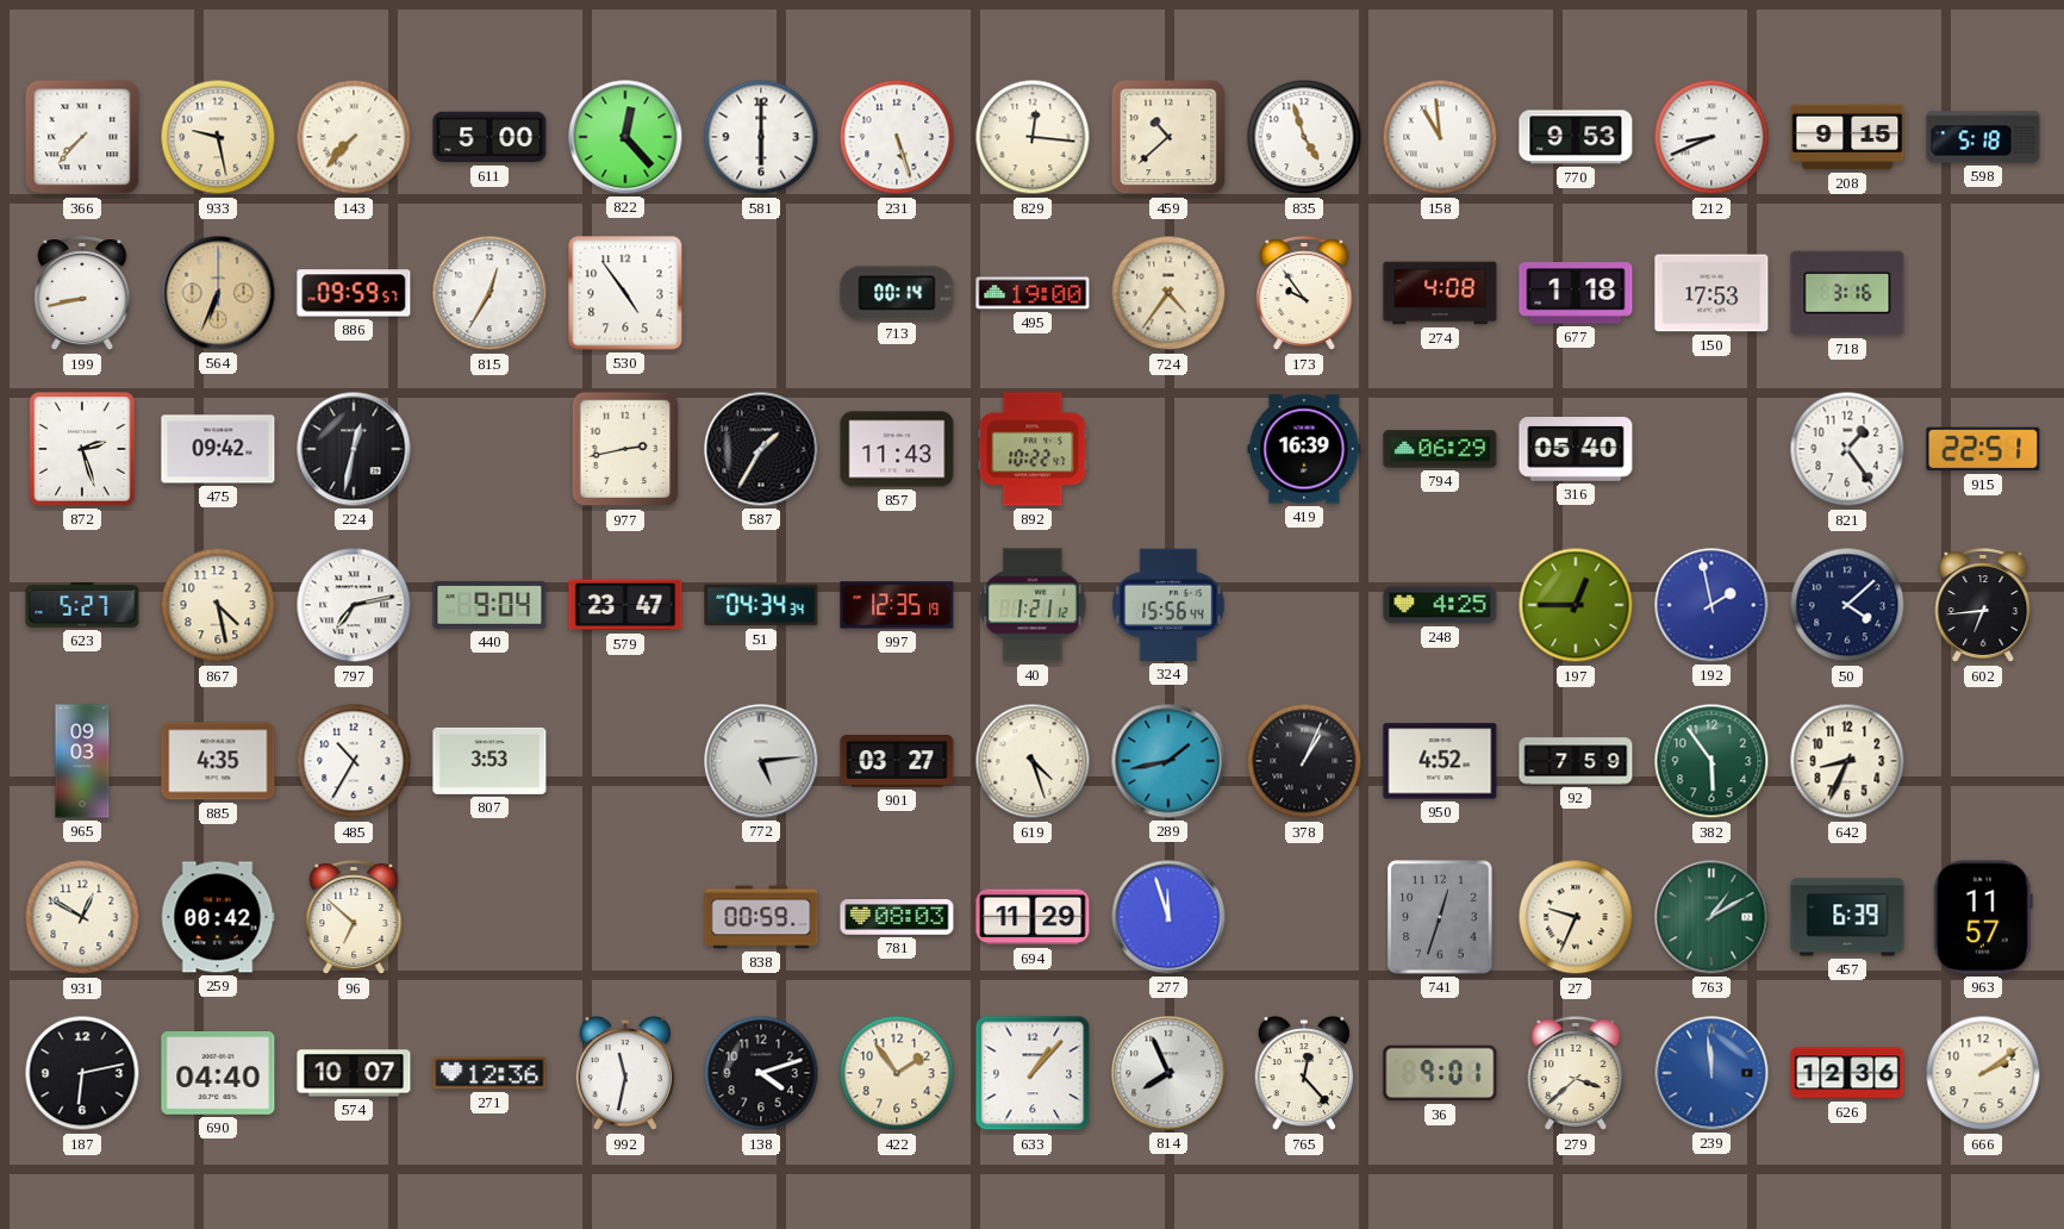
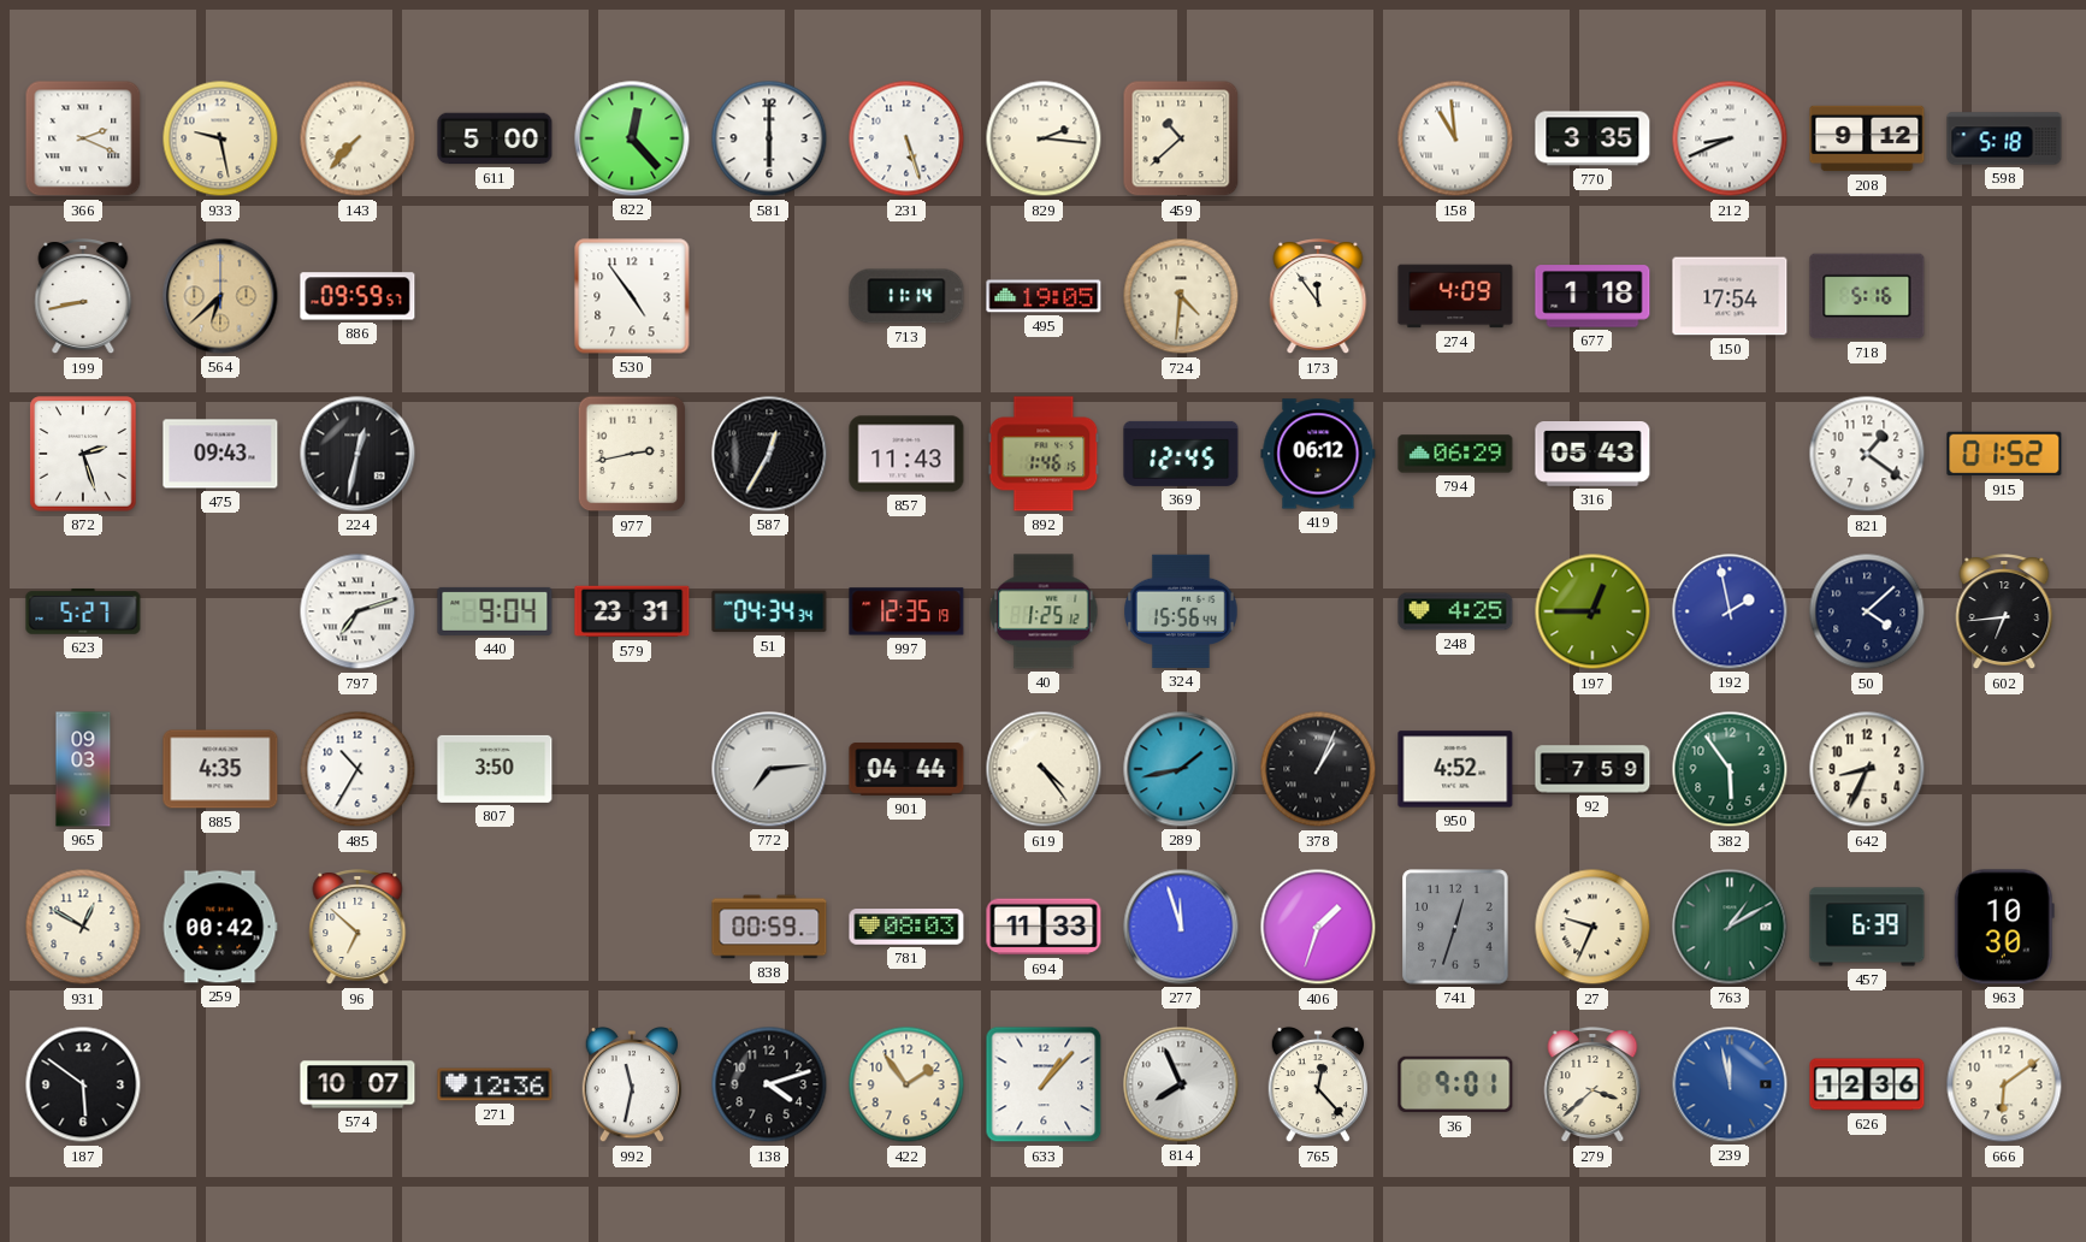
366: 7:37 -> 2:19 (83, 138)
829: 12:16 -> 2:16 (1044, 138)
835: 4:57 -> none (1304, 137)
770: 9:53 -> 3:35 (1592, 138)
208: 9:15 -> 9:12 (1867, 138)
564: 6:34 -> 6:38 (220, 296)
815: 12:35 -> none (490, 293)
713: 00:14 -> 11:14 (906, 296)
495: 19:00 -> 19:05 (1044, 296)
724: 4:36 -> 4:31 (1181, 296)
173: 9:54 -> 11:54 (1318, 297)
274: 4:08 -> 4:09 (1455, 296)
150: 17:53 -> 17:54 (1730, 296)
718: 3:16 -> 5:16 (1867, 296)
475: 09:42 -> 09:43 (220, 454)
587: 1:35 -> 12:35 (769, 454)
892: 10:22 -> 1:46 (1044, 454)
369: none -> 12:45 (1181, 454)
419: 16:39 -> 06:12 (1318, 454)
316: 05:40 -> 05:43 (1592, 455)
821: 1:24 -> 1:21 (1867, 454)
915: 22:51 -> 01:52 (2004, 454)
867: 4:28 -> none (218, 605)
797: 7:13 -> 7:12 (357, 611)
579: 23:47 -> 23:31 (632, 611)
40: 1:21 -> 1:25 (1044, 611)
807: 3:53 -> 3:50 (495, 769)
772: 5:14 -> 7:14 (769, 769)
901: 03:27 -> 04:44 (906, 769)
619: 4:27 -> 4:24 (1044, 769)
694: 11:29 -> 11:33 (1044, 927)
406: none -> 1:33 (1318, 927)
963: 11:57 -> 10:30 (2004, 927)
187: 6:13 -> 5:51 (83, 1084)
690: 04:40 -> none (218, 1074)
239: 11:59 -> 11:58 (1730, 1084)
666: 2:09 -> 6:09 (2004, 1084)
